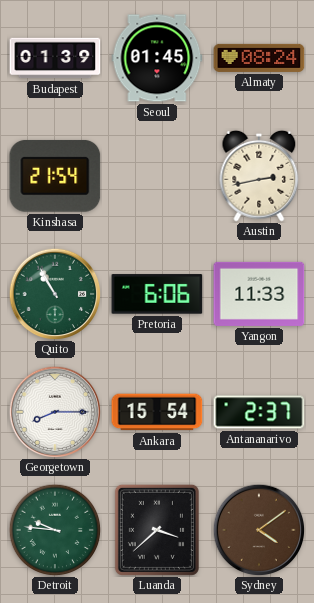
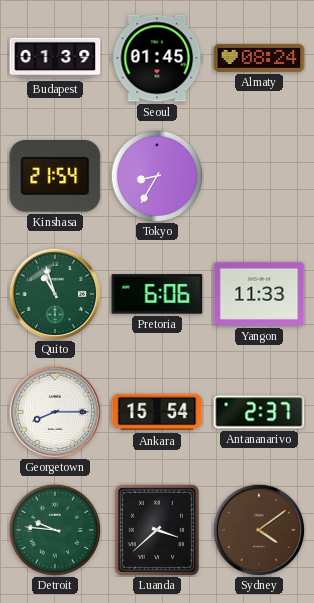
Tokyo: none -> 8:35 (157, 176)
Austin: 2:43 -> none (259, 176)
Quito: 10:55 -> 10:57 (55, 294)
